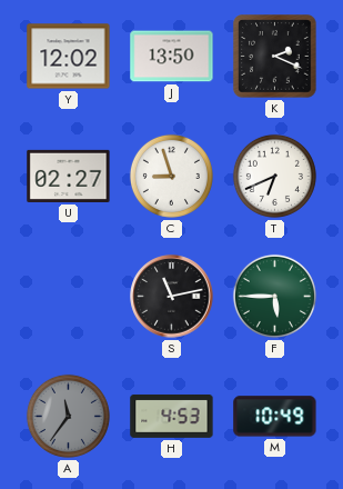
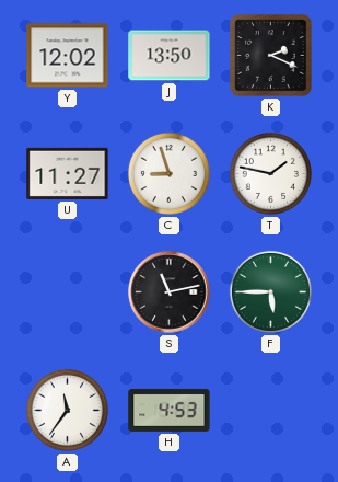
U: 02:27 -> 11:27 (68, 173)
T: 6:41 -> 1:47 (270, 173)
A dial: grey -> white (67, 410)
M: 10:49 -> none (275, 417)
